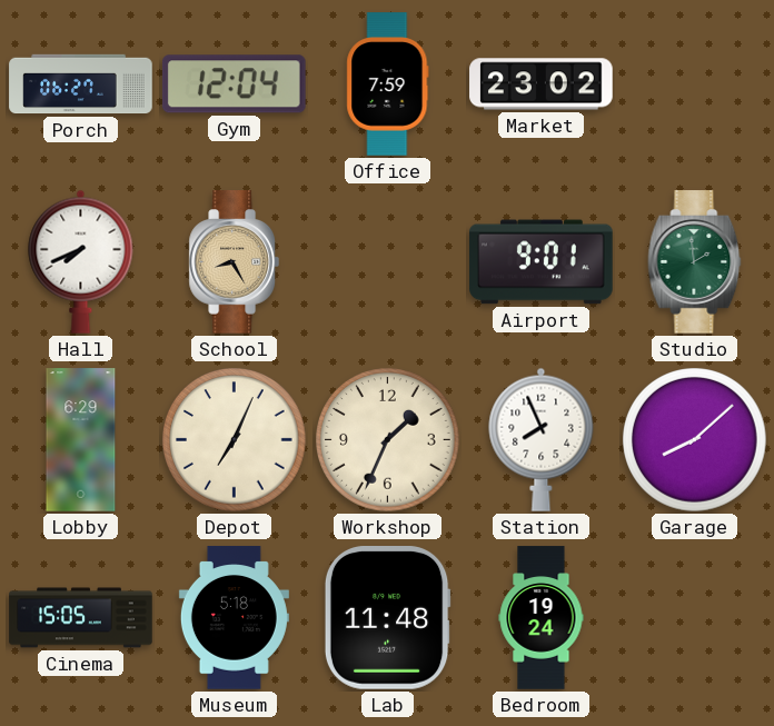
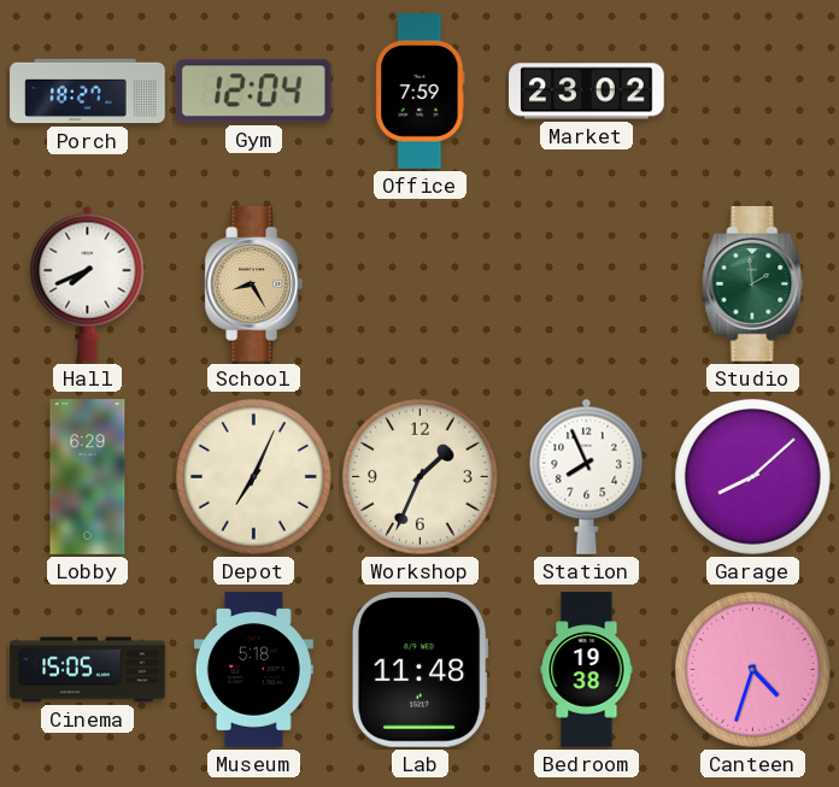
Porch: 06:27 -> 18:27 (88, 92)
Airport: 9:01 -> none (542, 262)
Bedroom: 19:24 -> 19:38 (587, 670)
Canteen: none -> 4:33 (753, 670)
